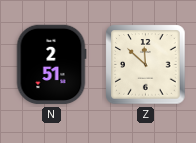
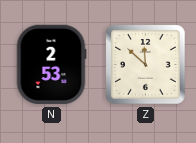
N: 2:51 -> 2:53 (51, 65)
